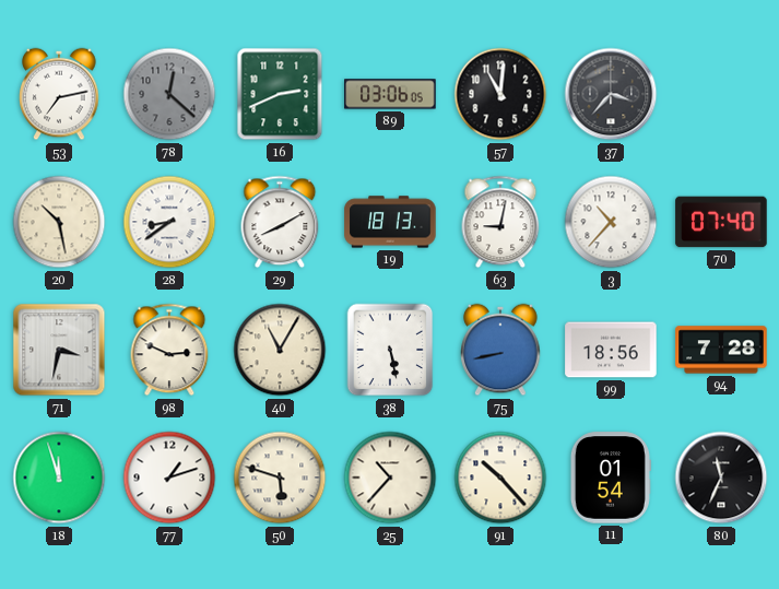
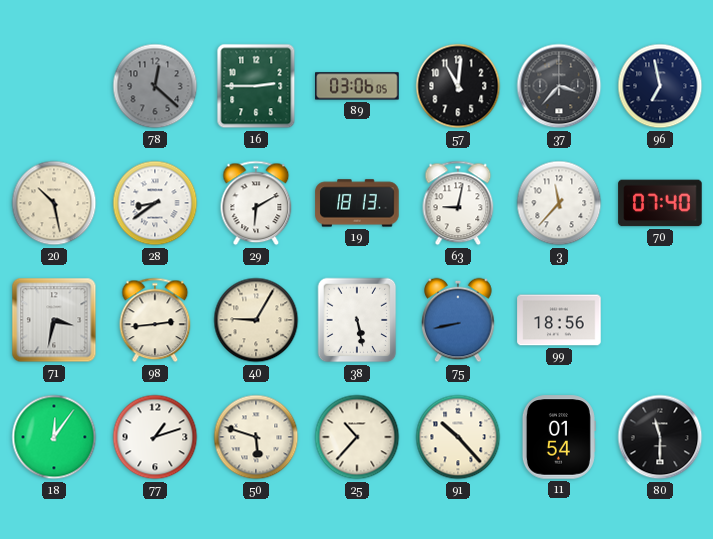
53: 7:13 -> none (59, 94)
16: 2:41 -> 2:45 (256, 86)
96: none -> 6:58 (660, 86)
29: 8:10 -> 6:10 (256, 203)
3: 10:37 -> 11:37 (559, 203)
98: 2:49 -> 2:44 (155, 320)
40: 11:05 -> 9:05 (256, 320)
94: 7:28 -> none (721, 350)
18: 11:57 -> 12:06 (54, 437)
80: 11:34 -> 11:30 (660, 437)
